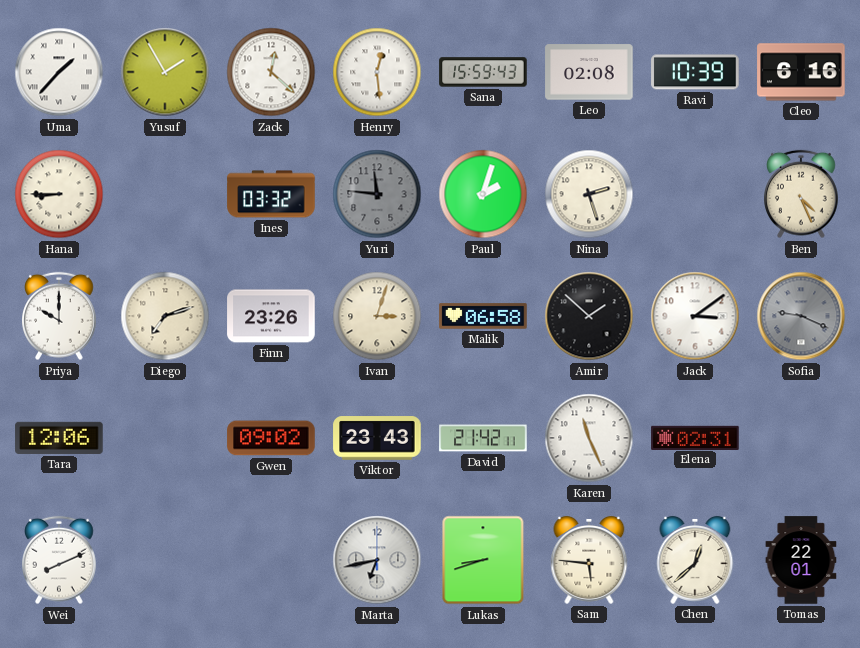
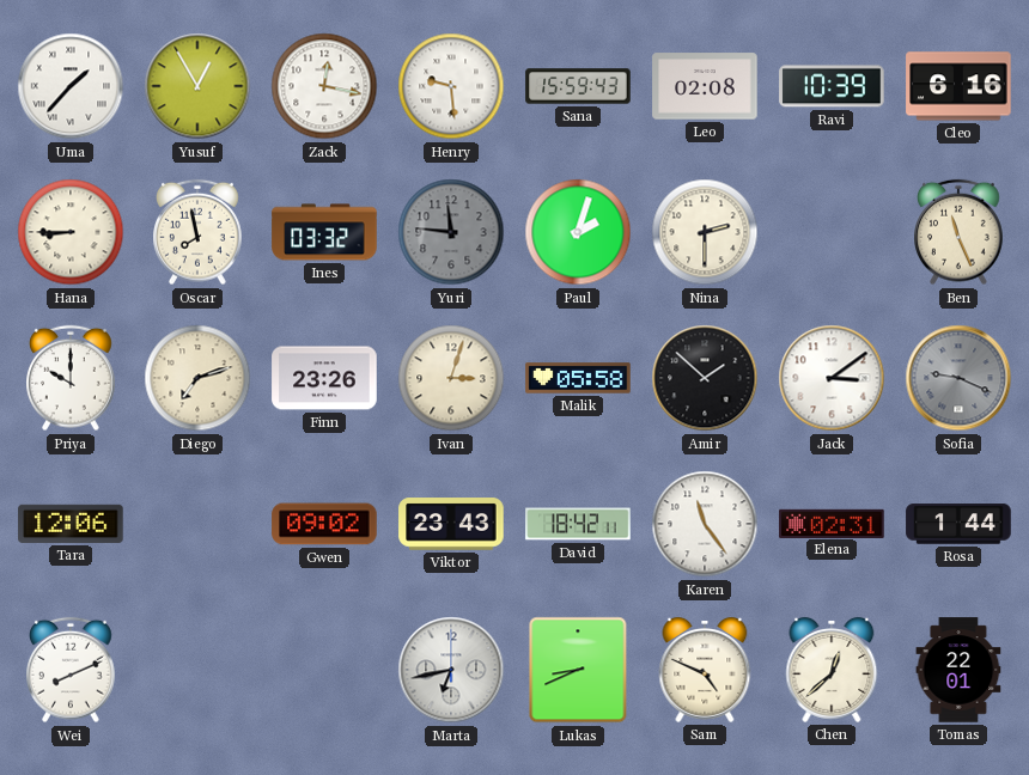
Yusuf: 1:55 -> 12:55 (197, 86)
Zack: 12:22 -> 12:17 (324, 86)
Henry: 12:29 -> 9:29 (451, 86)
Oscar: none -> 7:58 (199, 232)
Nina: 2:27 -> 2:30 (705, 232)
Ben: 4:26 -> 11:26 (960, 232)
Malik: 06:58 -> 05:58 (578, 378)
David: 21:42 -> 18:42 (578, 524)
Karen: 11:26 -> 11:24 (705, 524)
Rosa: none -> 1:44 (958, 524)
Lukas: 8:42 -> 8:41 (578, 670)
Sam: 5:46 -> 4:49 (705, 670)
